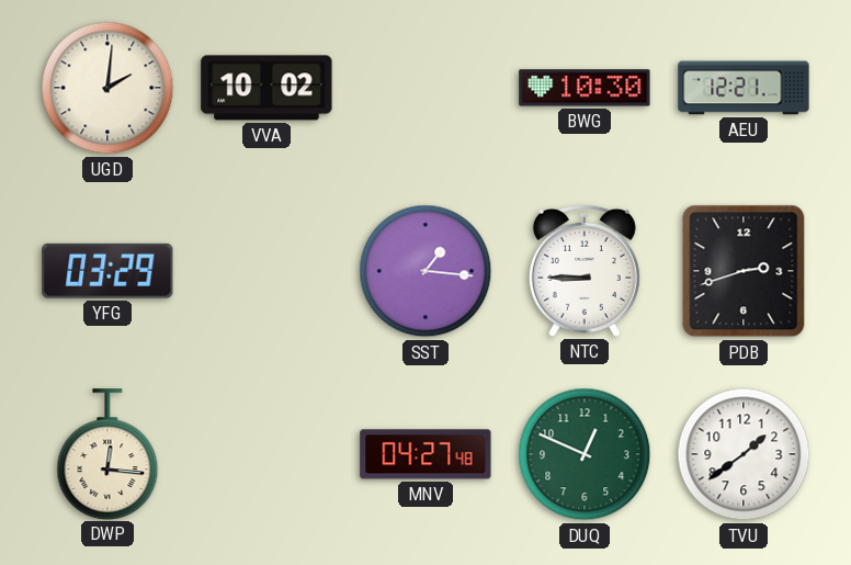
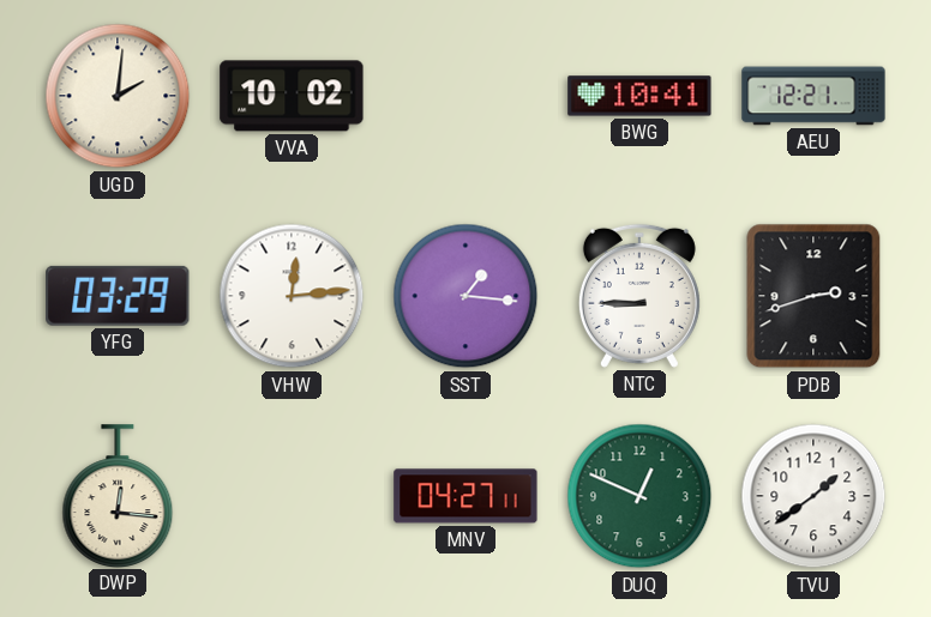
BWG: 10:30 -> 10:41 (639, 96)
VHW: none -> 12:14 (292, 296)
MNV: 04:27:48 -> 04:27:11 (465, 496)
